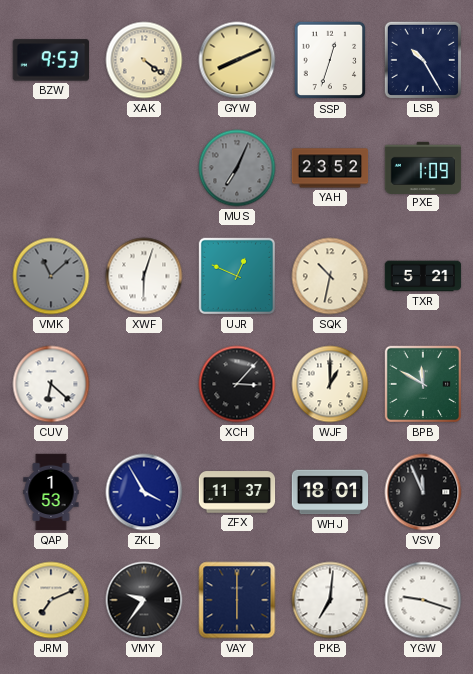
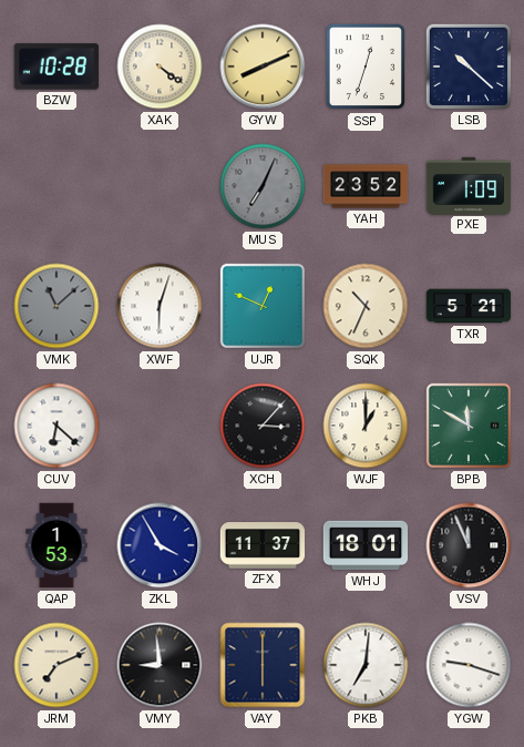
BZW: 9:53 -> 10:28 (55, 66)
LSB: 10:25 -> 10:22 (469, 66)
SQK: 10:32 -> 10:34 (366, 306)
VMY: 9:36 -> 8:59 (160, 665)
